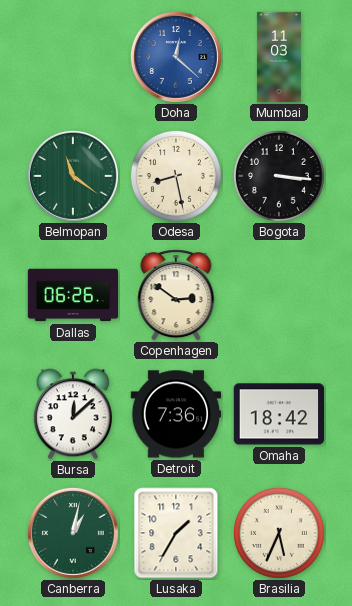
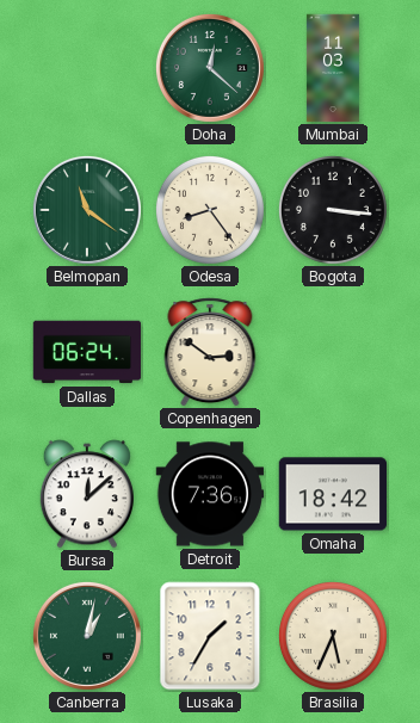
Doha dial: blue -> green (210, 68)
Odesa: 8:28 -> 8:24 (210, 210)
Dallas: 06:26 -> 06:24 (87, 352)
